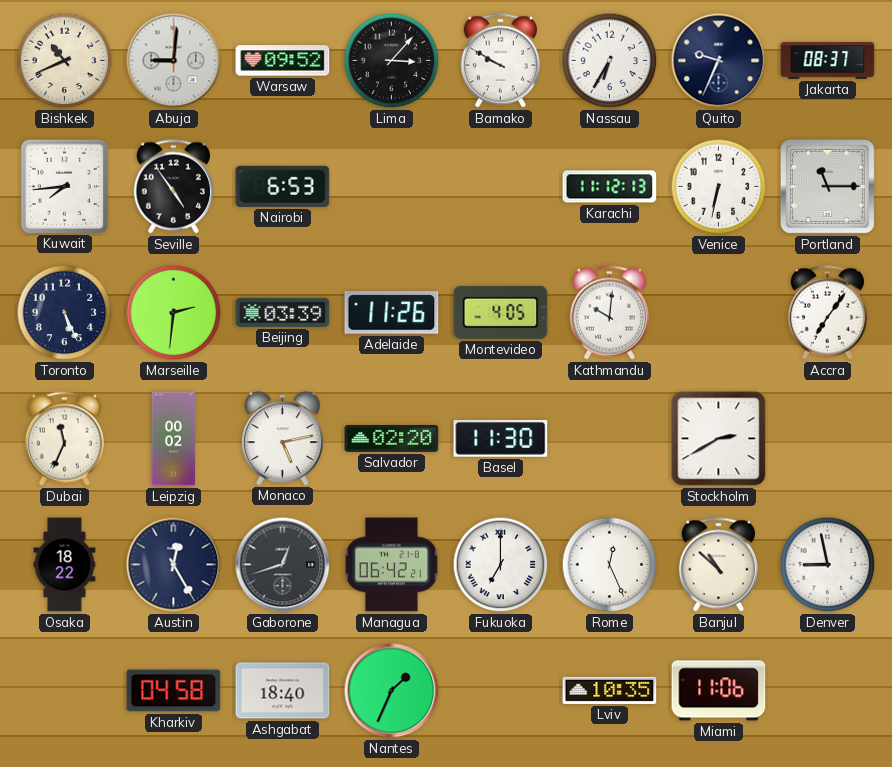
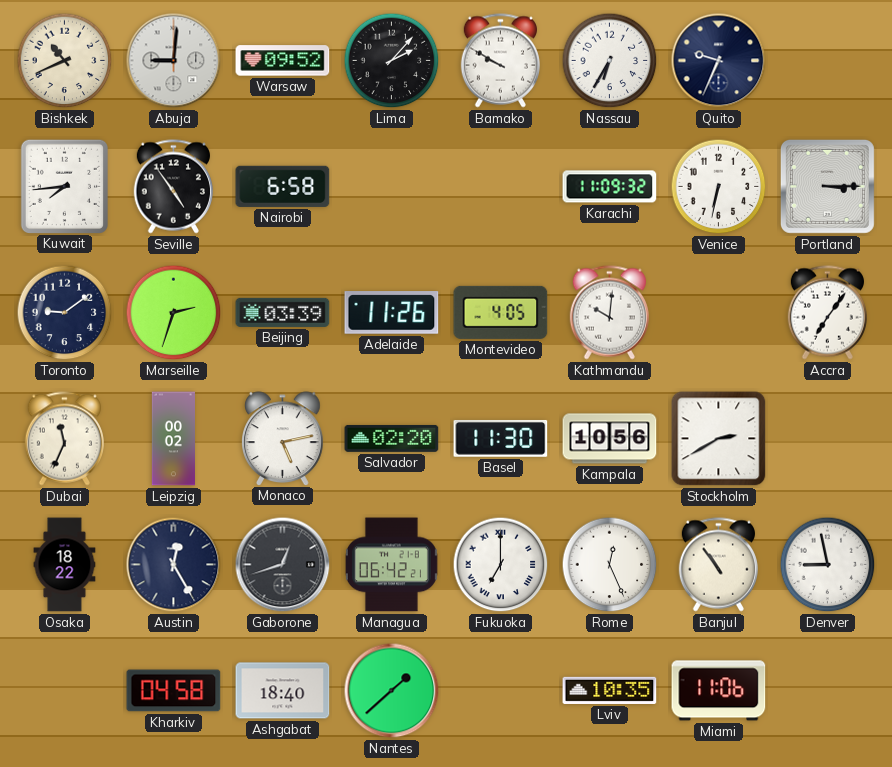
Lima: 3:07 -> 2:07 (392, 61)
Jakarta: 08:37 -> none (828, 61)
Nairobi: 6:53 -> 6:58 (283, 186)
Karachi: 11:12 -> 11:09 (610, 187)
Portland: 11:15 -> 3:15 (827, 186)
Toronto: 5:26 -> 9:09 (65, 313)
Marseille: 2:31 -> 2:33 (174, 313)
Kampala: none -> 10:56 (610, 439)
Banjul: 10:52 -> 10:54 (718, 565)
Nantes: 1:34 -> 1:38 (392, 691)
